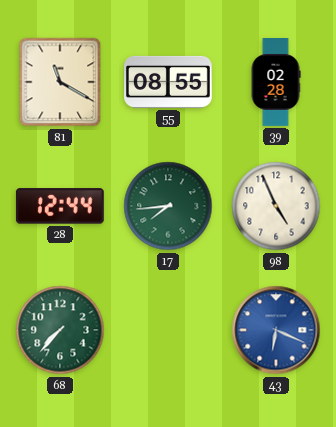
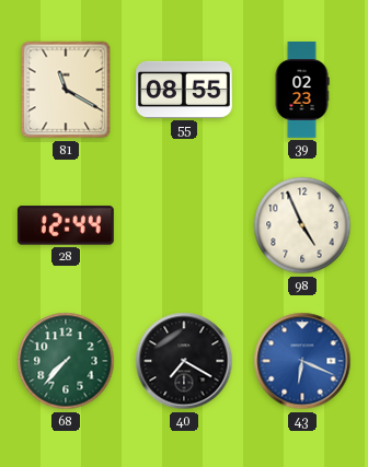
39: 02:28 -> 02:23 (302, 91)
17: 7:44 -> none (168, 206)
40: none -> 7:20 (184, 361)
